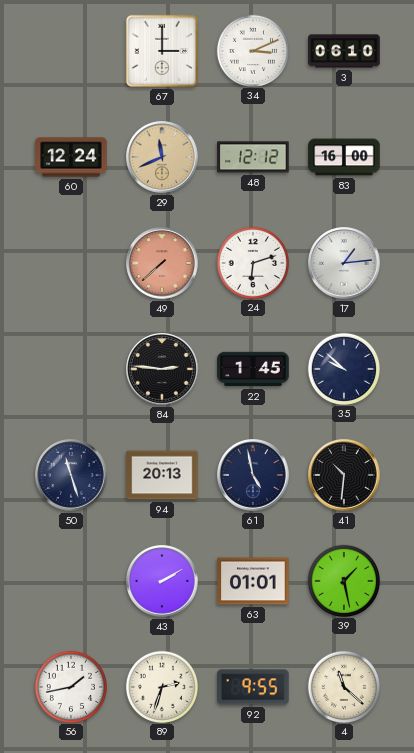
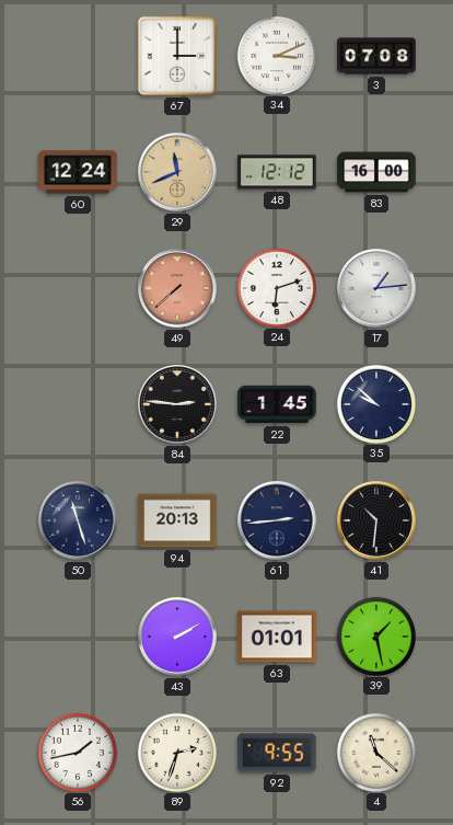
3: 06:10 -> 07:08 (376, 56)
61: 4:58 -> 2:44 (277, 520)
